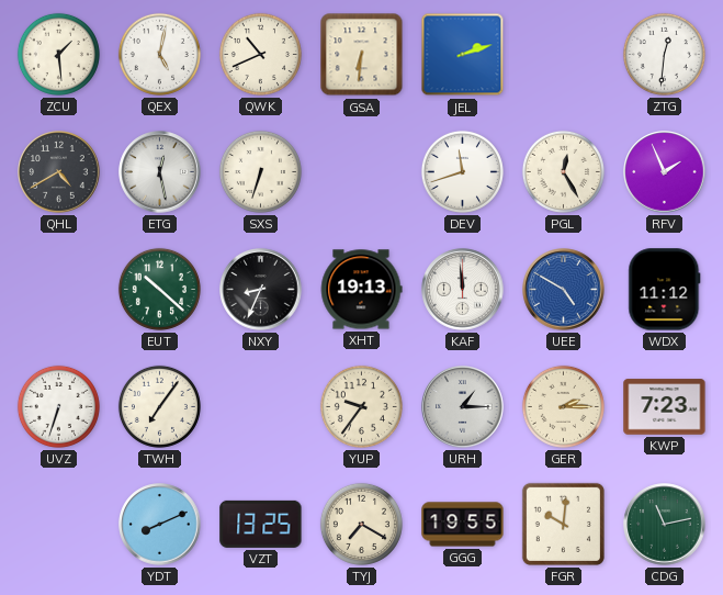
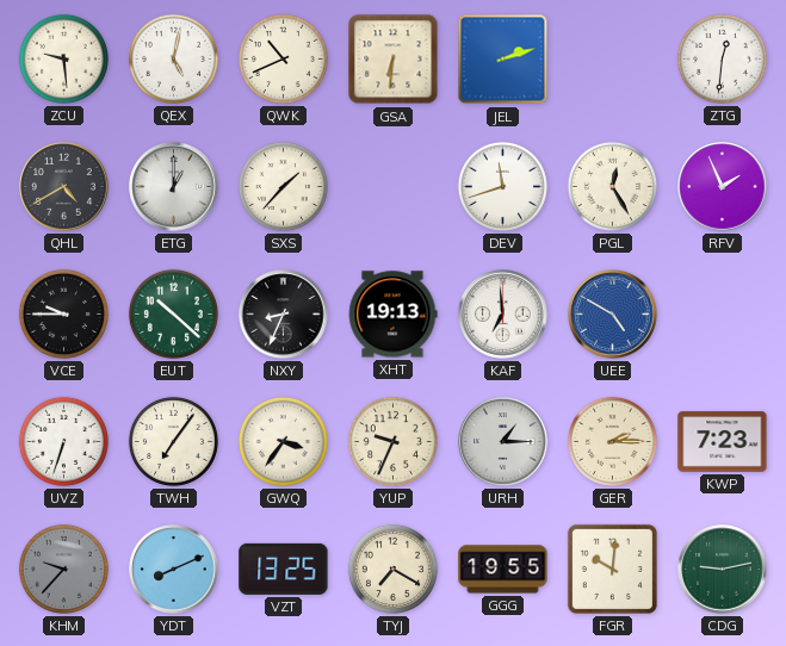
ZCU: 1:29 -> 9:29 (63, 58)
ETG: 12:28 -> 1:00 (174, 187)
SXS: 6:33 -> 1:37 (283, 186)
VCE: none -> 9:45 (63, 313)
KAF: 11:59 -> 6:59 (503, 315)
WDX: 11:12 -> none (665, 290)
GWQ: none -> 3:36 (283, 441)
YUP: 9:36 -> 9:34 (392, 441)
KHM: none -> 9:37 (63, 569)
CDG: 11:13 -> 9:13 (723, 570)
